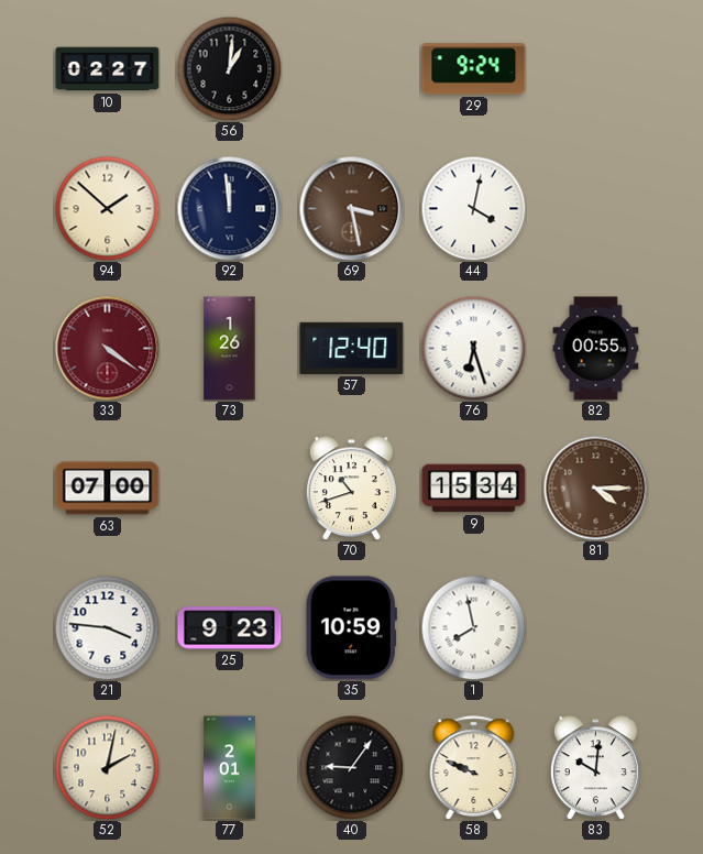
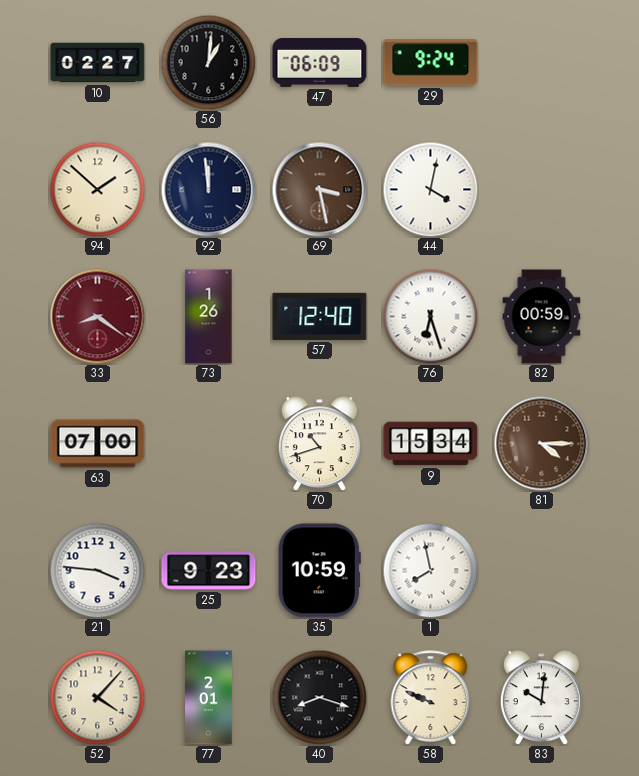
47: none -> 06:09 (320, 62)
33: 4:21 -> 8:21 (97, 316)
82: 00:55 -> 00:59 (542, 317)
52: 2:02 -> 4:07 (97, 697)
40: 9:06 -> 8:18 (319, 697)
